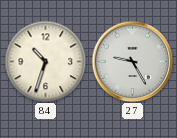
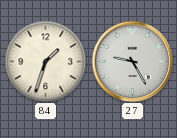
84: 10:33 -> 1:33 (45, 61)
